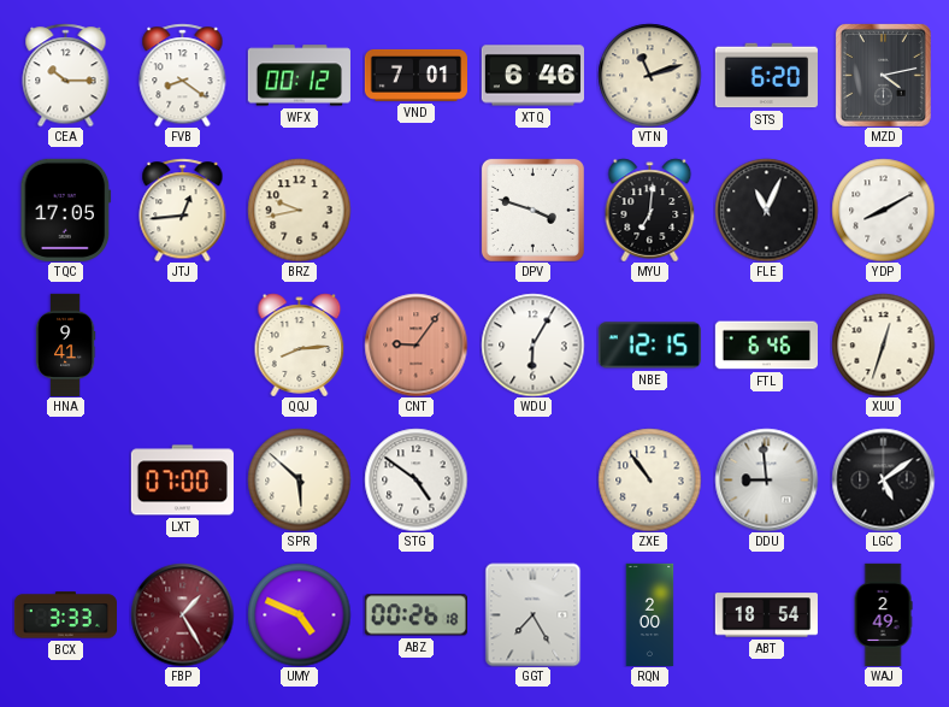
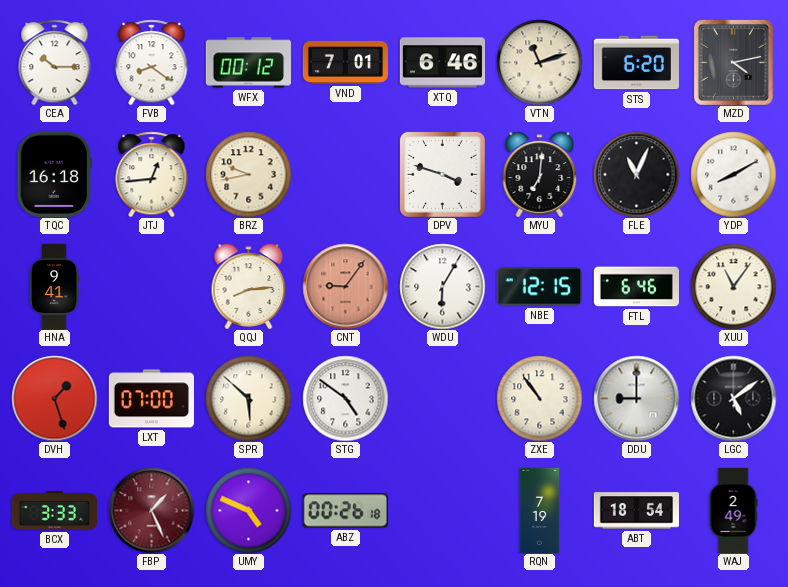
TQC: 17:05 -> 16:18 (55, 174)
XUU: 12:33 -> 11:06 (733, 286)
DVH: none -> 1:27 (54, 398)
DDU: 8:59 -> 9:00 (636, 398)
FBP: 1:25 -> 1:26 (151, 510)
GGT: 7:25 -> none (534, 614)
RQN: 2:00 -> 7:19 (540, 510)
